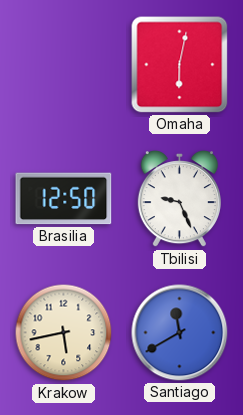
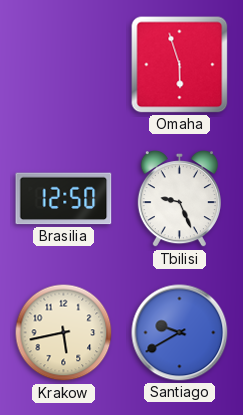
Omaha: 6:02 -> 5:57 (180, 65)
Santiago: 11:40 -> 9:40 (180, 333)
